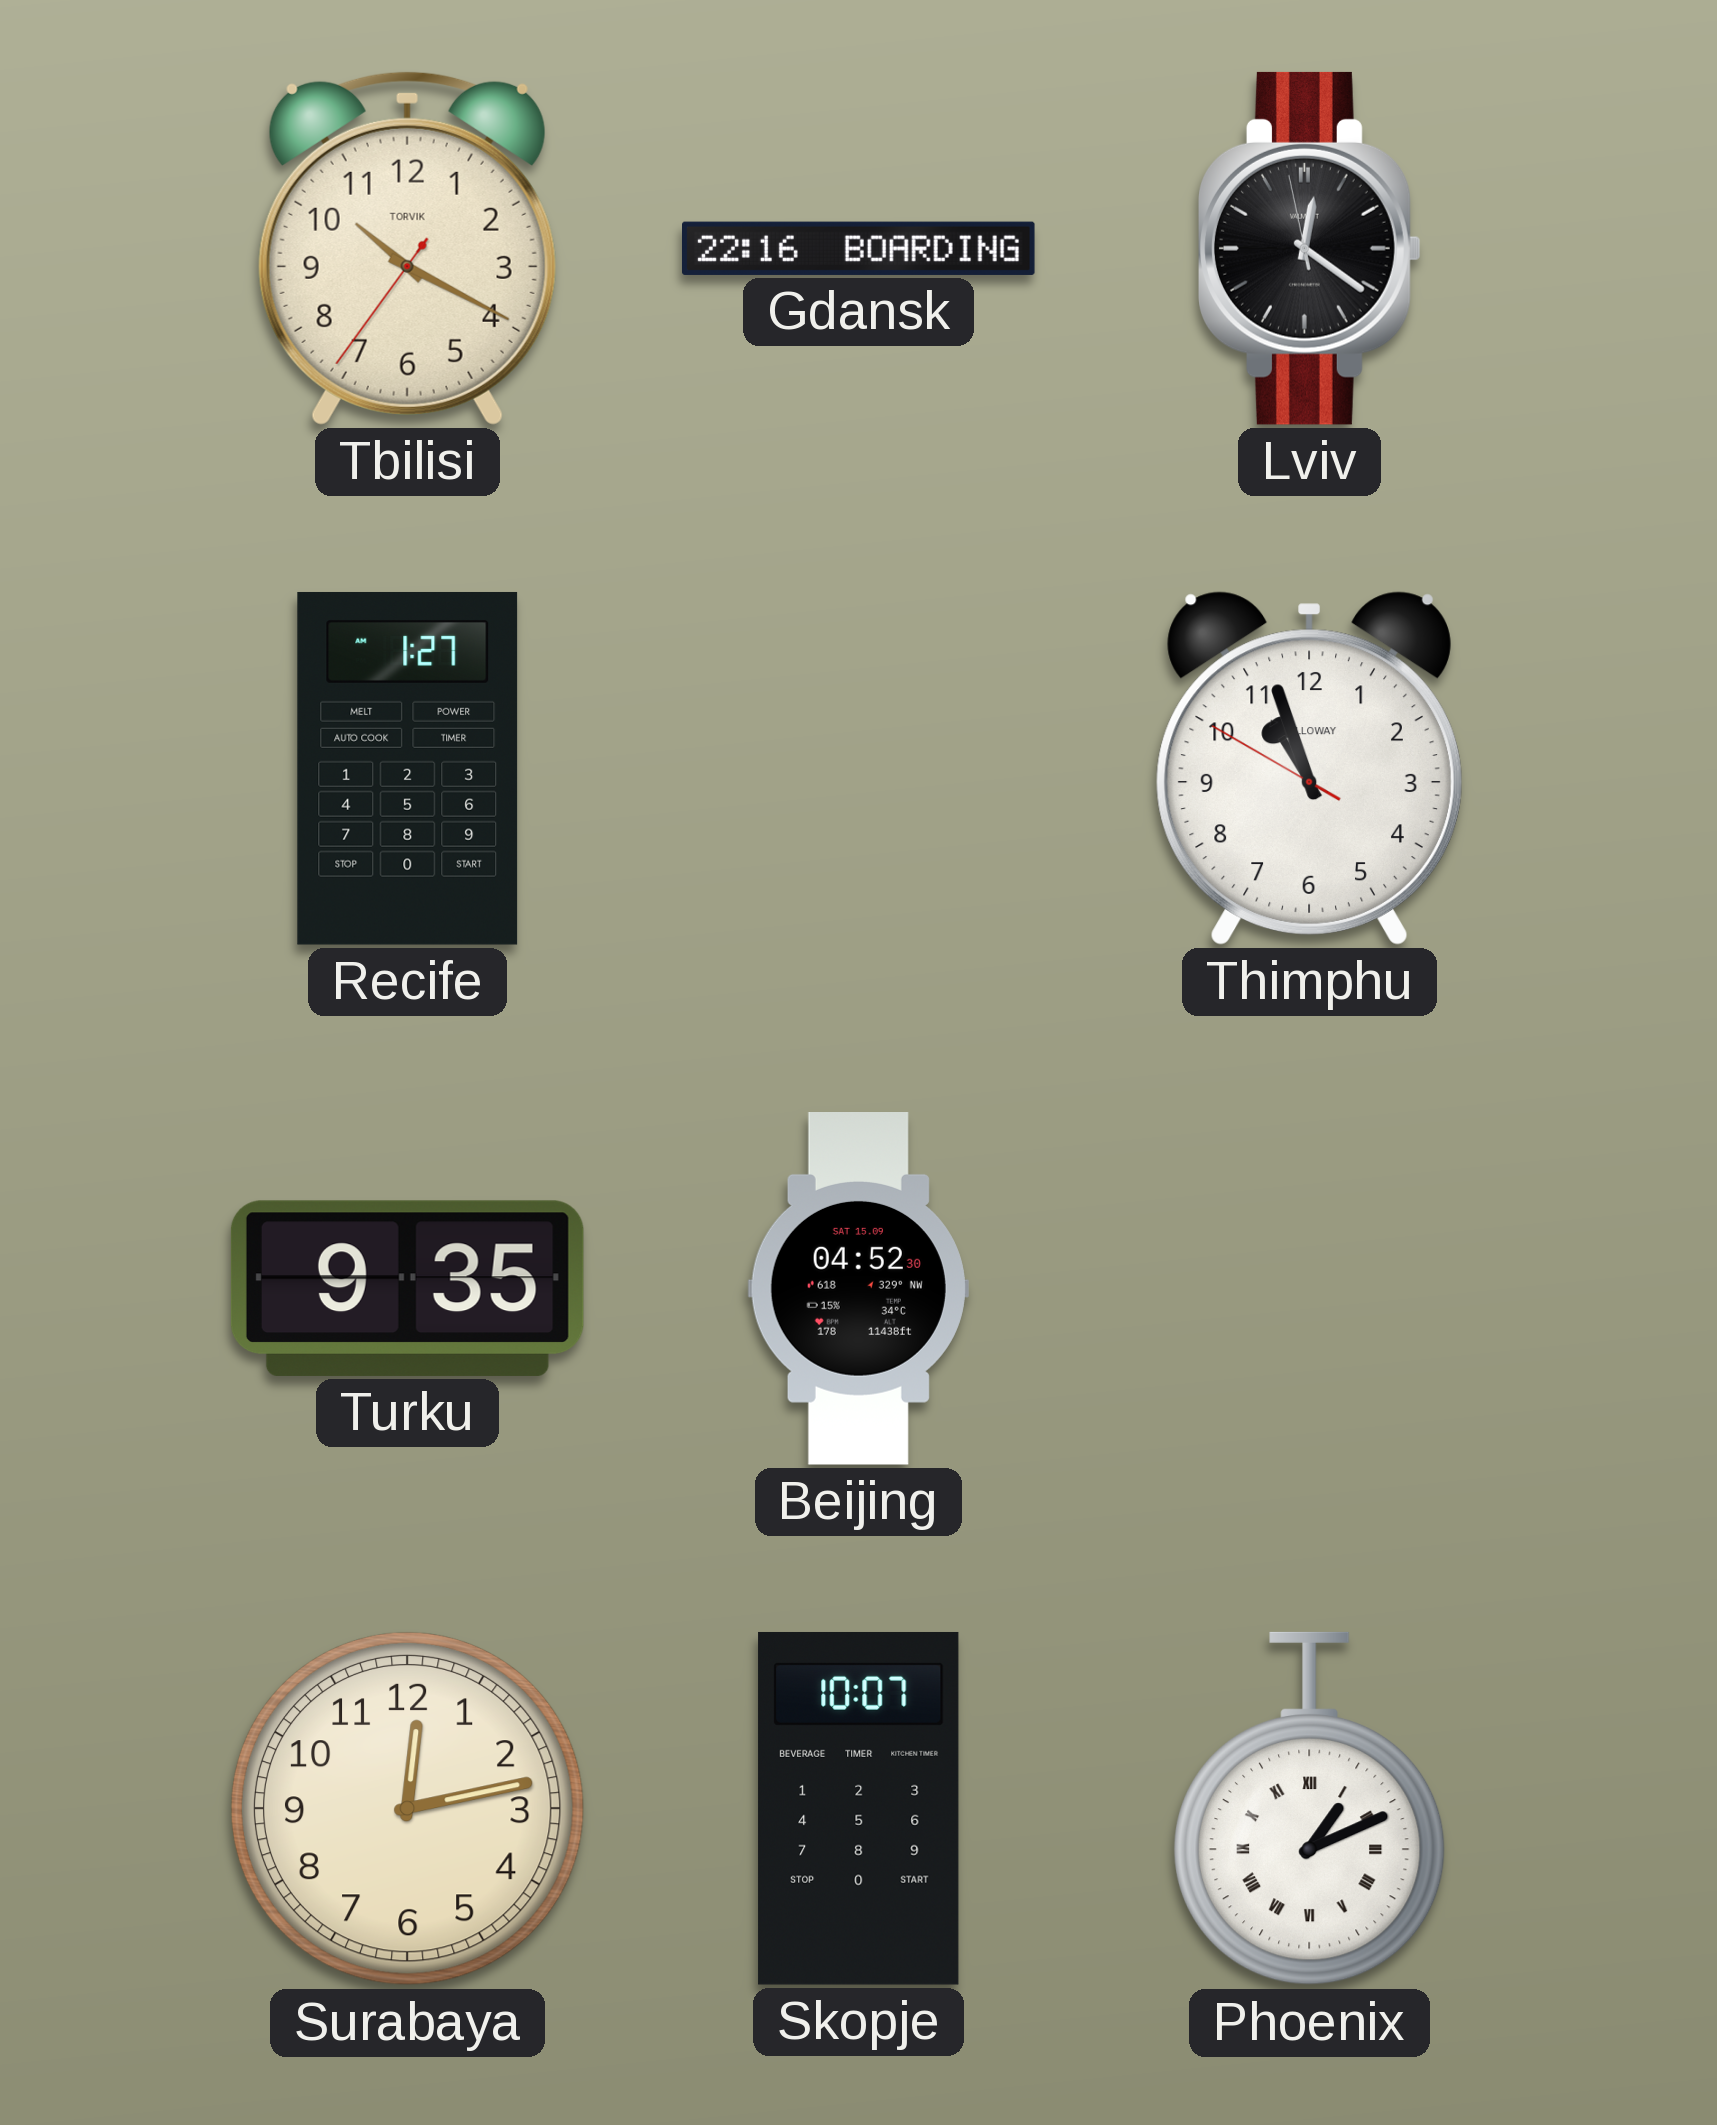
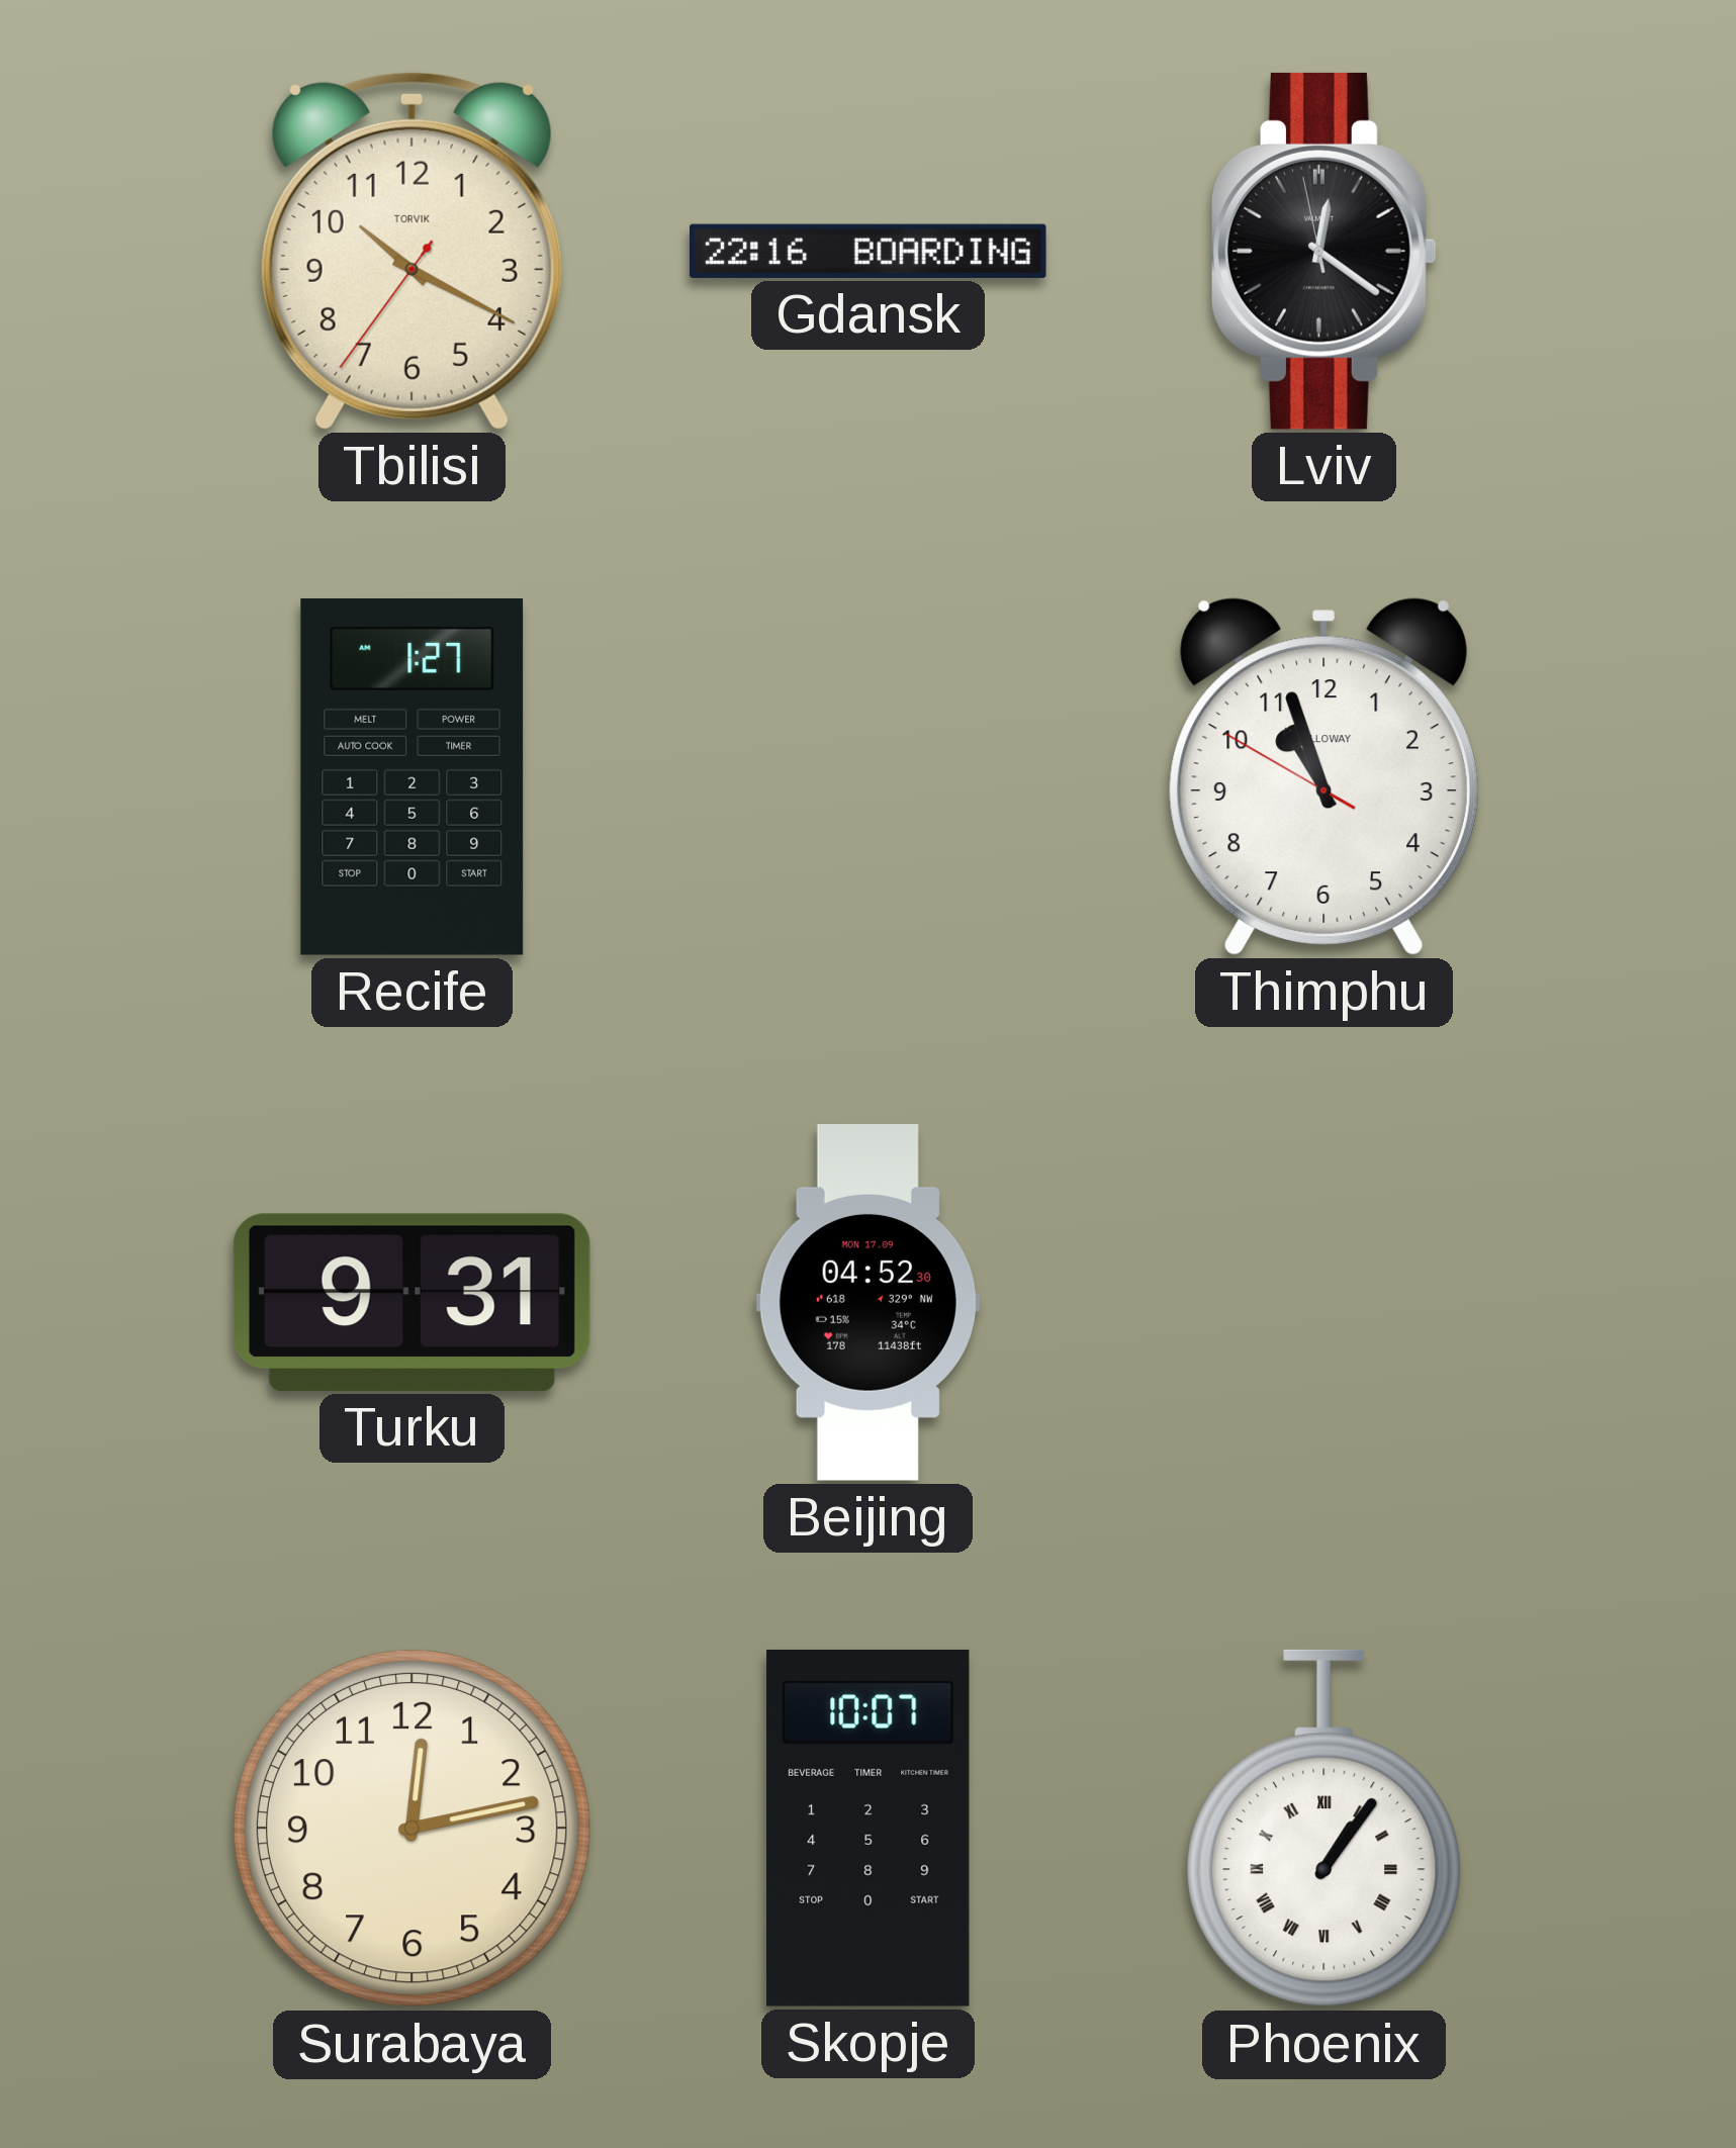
Turku: 9:35 -> 9:31 (412, 1302)
Beijing date: SAT 15.09 -> MON 17.09 (867, 1303)
Phoenix: 1:11 -> 1:06 (1323, 1829)
